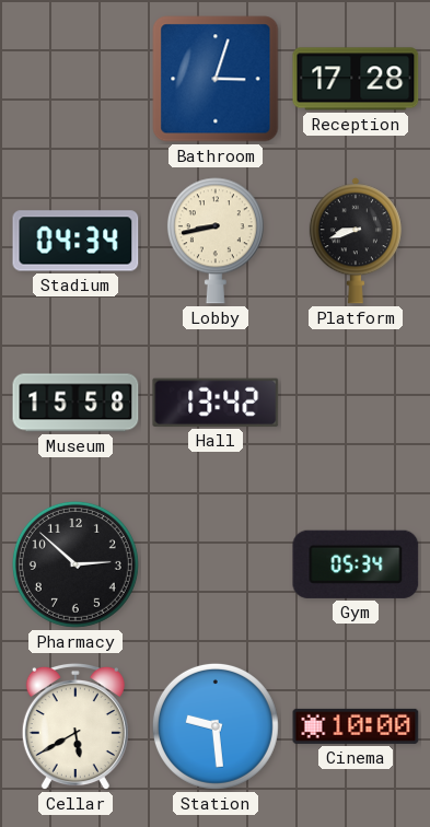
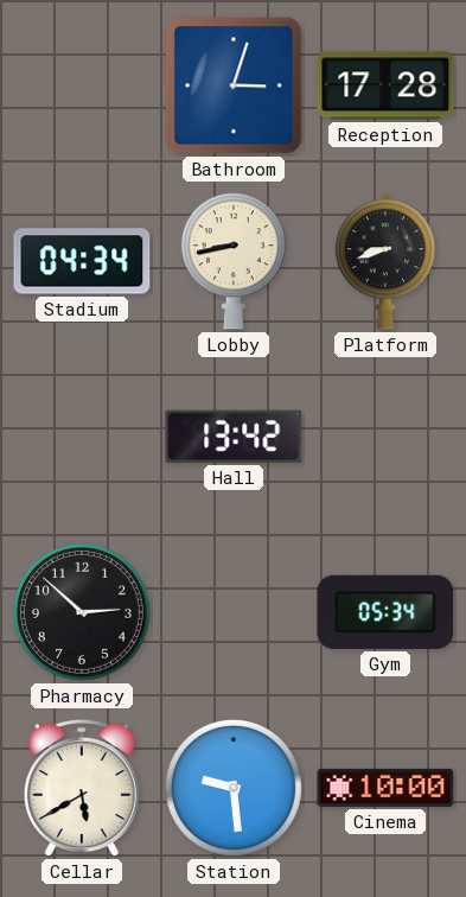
Museum: 15:58 -> none (75, 403)
